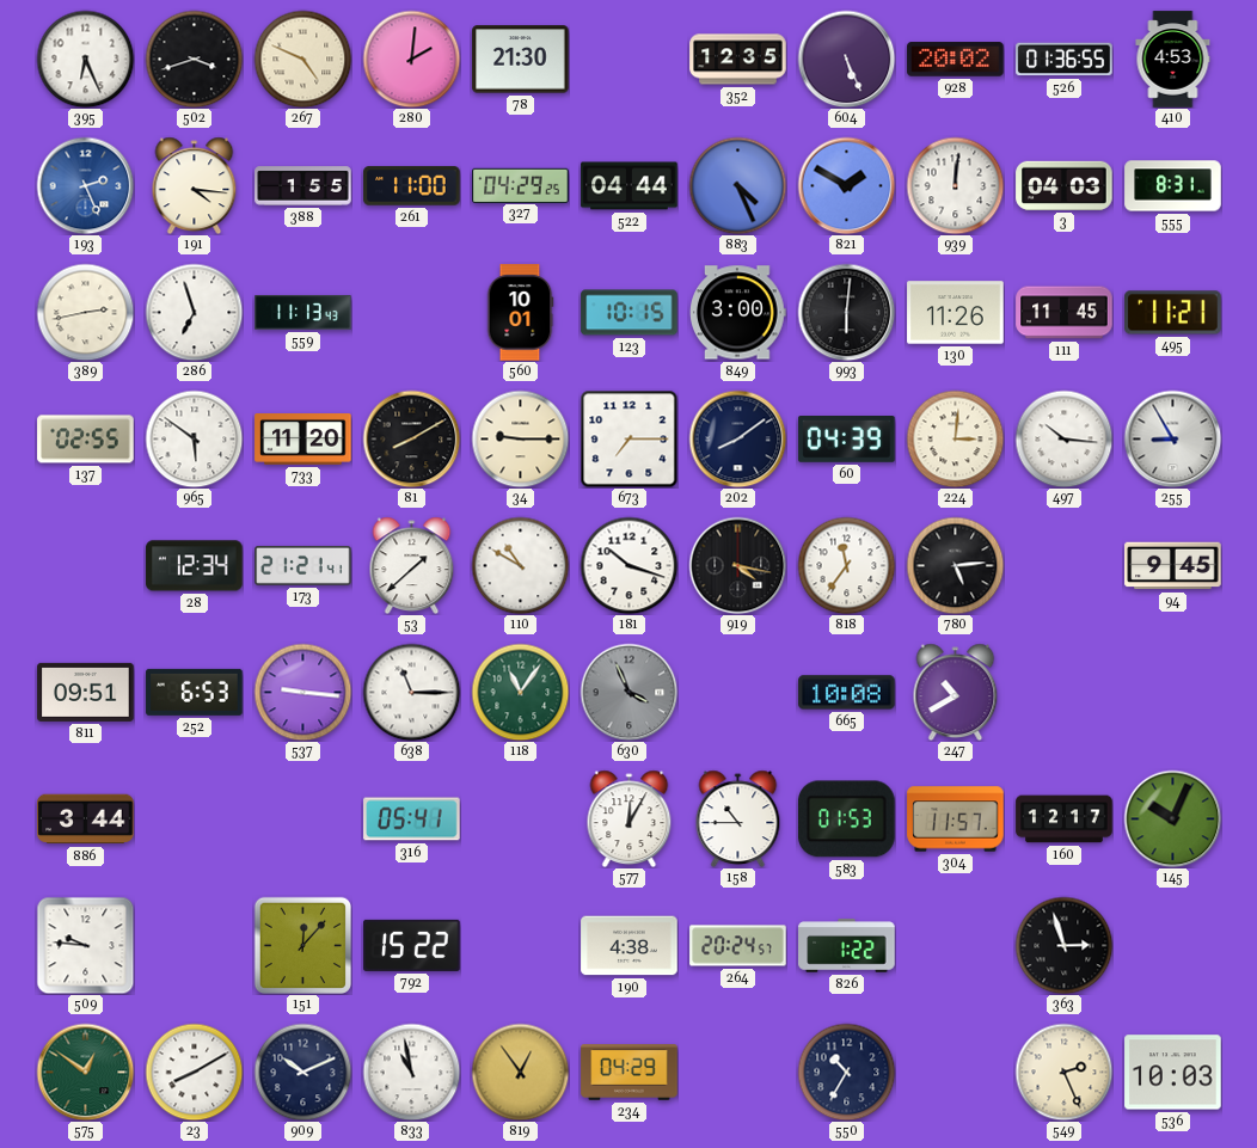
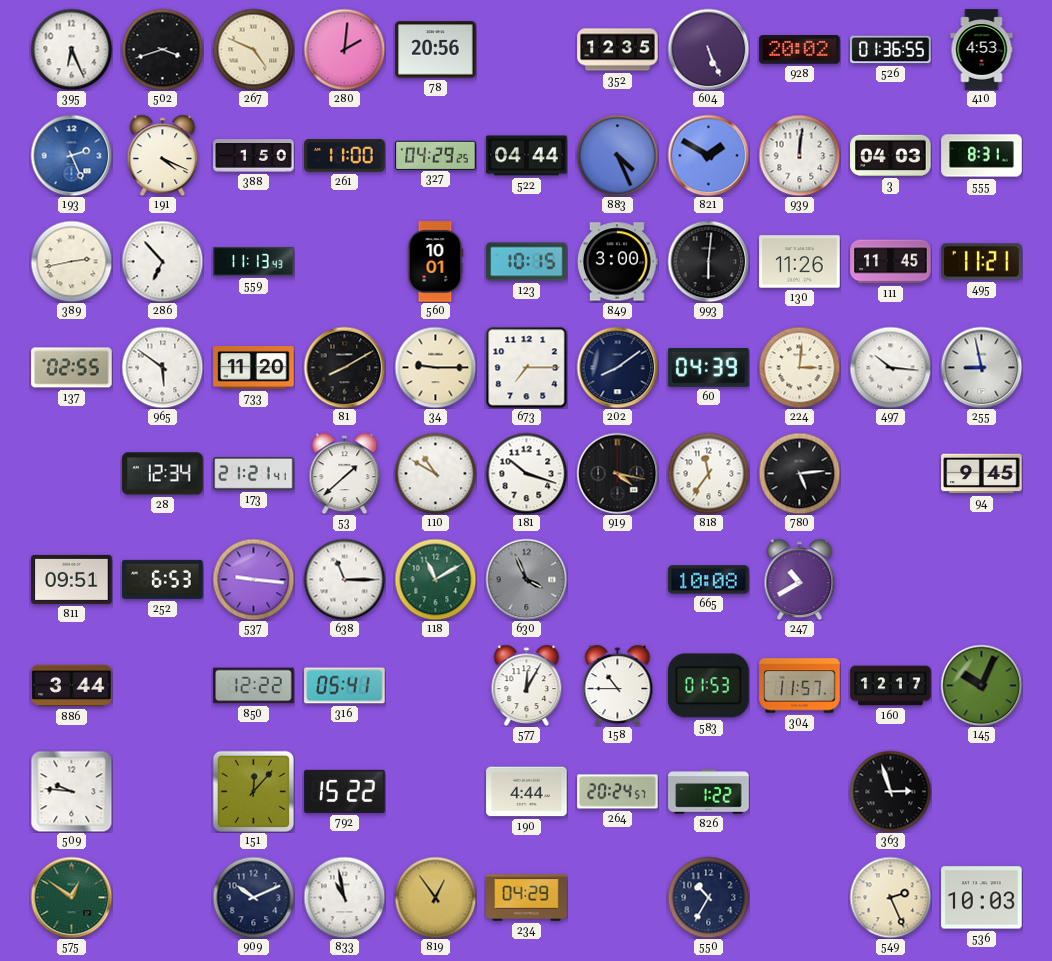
78: 21:30 -> 20:56 (436, 50)
191: 4:16 -> 4:19 (163, 155)
388: 1:55 -> 1:50 (254, 156)
286: 6:57 -> 6:53 (162, 261)
255: 8:55 -> 8:58 (981, 367)
118: 11:06 -> 11:10 (435, 579)
850: none -> 12:22 (254, 686)
190: 4:38 -> 4:44 (527, 792)
23: 8:10 -> none (194, 1072)
